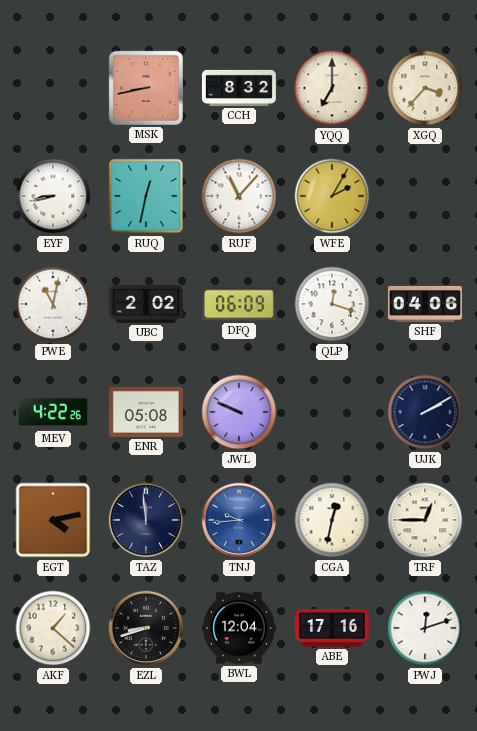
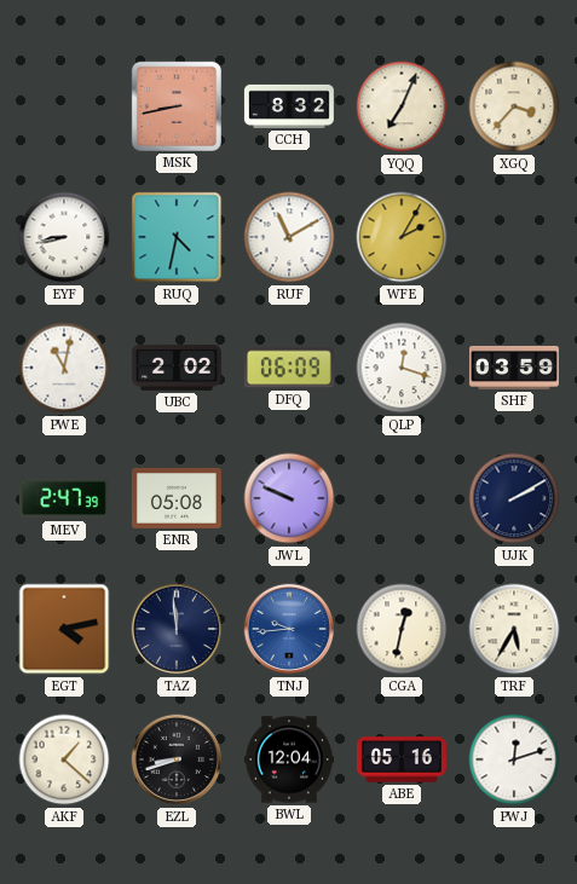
YQQ: 7:00 -> 7:04 (402, 106)
RUQ: 12:32 -> 4:32 (177, 237)
RUF: 11:07 -> 11:10 (289, 237)
SHF: 04:06 -> 03:59 (514, 368)
MEV: 4:22 -> 2:47 (64, 498)
TRF: 12:45 -> 5:35 (514, 629)
ABE: 17:16 -> 05:16 (402, 759)
